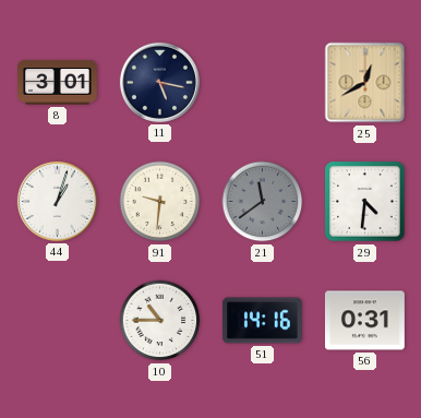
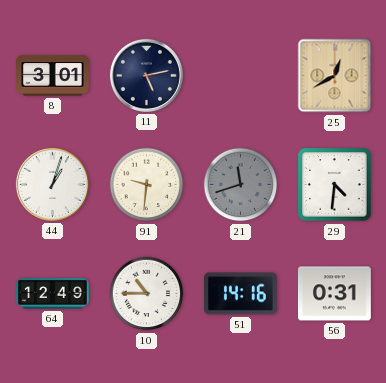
11: 5:17 -> 5:13 (146, 75)
21: 11:39 -> 11:42 (241, 185)
64: none -> 12:49 (53, 294)
